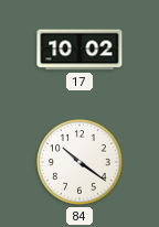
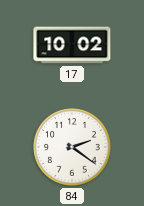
84: 10:21 -> 2:21 (73, 148)
